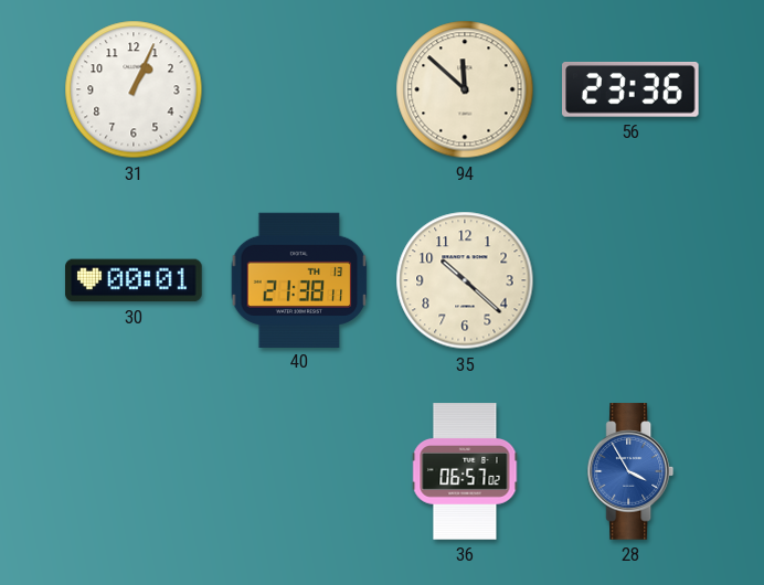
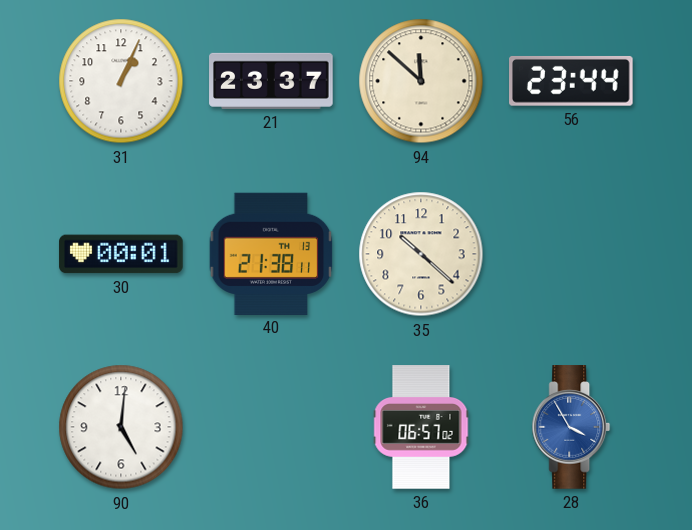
21: none -> 23:37 (271, 81)
56: 23:36 -> 23:44 (572, 81)
90: none -> 5:01 (121, 427)
